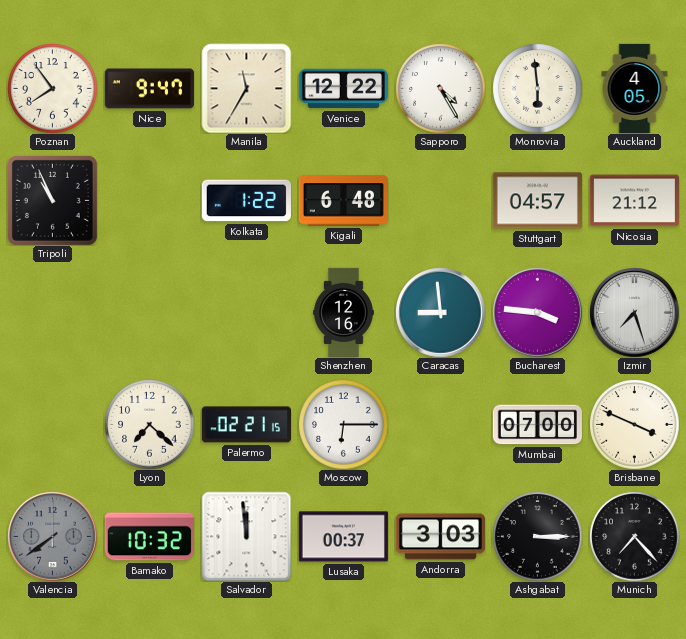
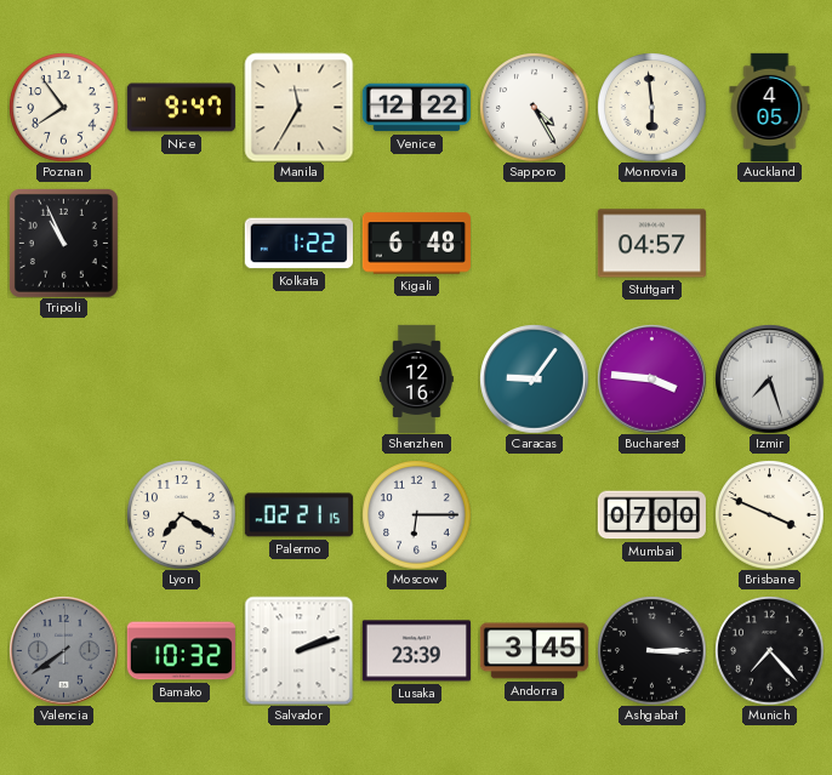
Nicosia: 21:12 -> none (634, 201)
Caracas: 8:59 -> 9:06 (534, 378)
Lyon: 7:22 -> 7:20 (181, 514)
Salvador: 11:59 -> 2:12 (298, 650)
Lusaka: 00:37 -> 23:39 (416, 651)
Andorra: 3:03 -> 3:45 (534, 651)
